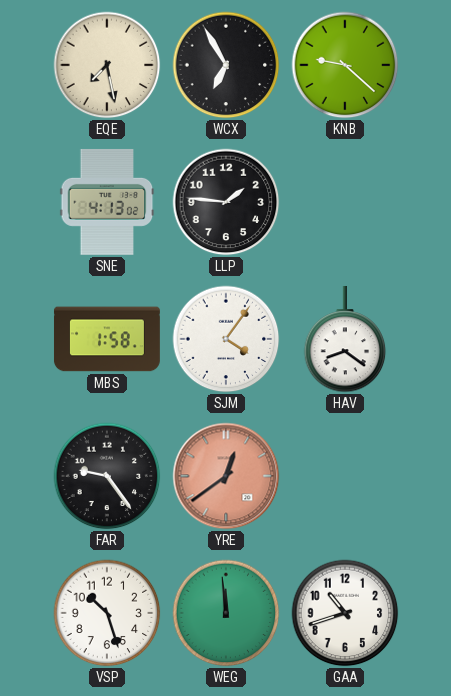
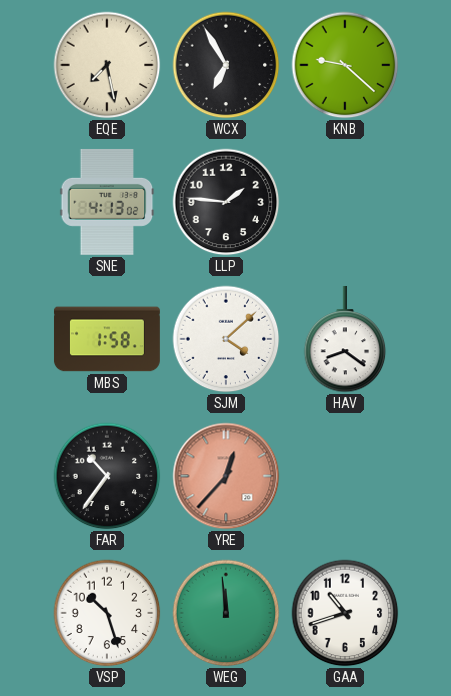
SJM: 4:06 -> 4:08 (226, 339)
FAR: 9:24 -> 10:36 (107, 476)
YRE: 12:39 -> 12:37 (226, 476)
